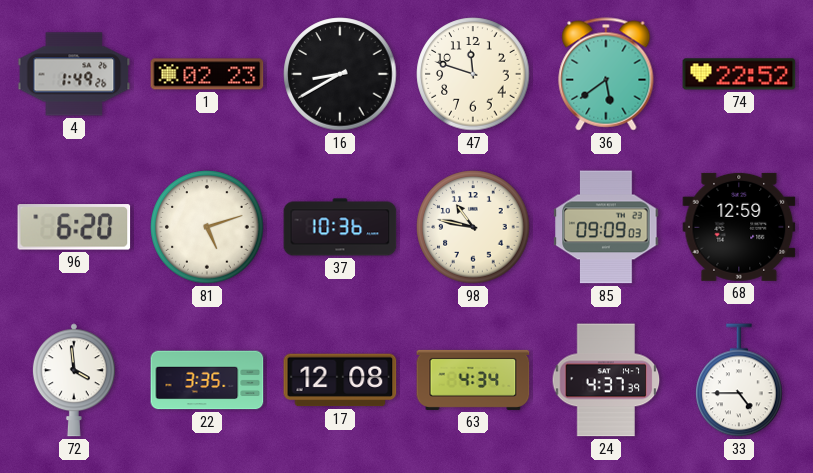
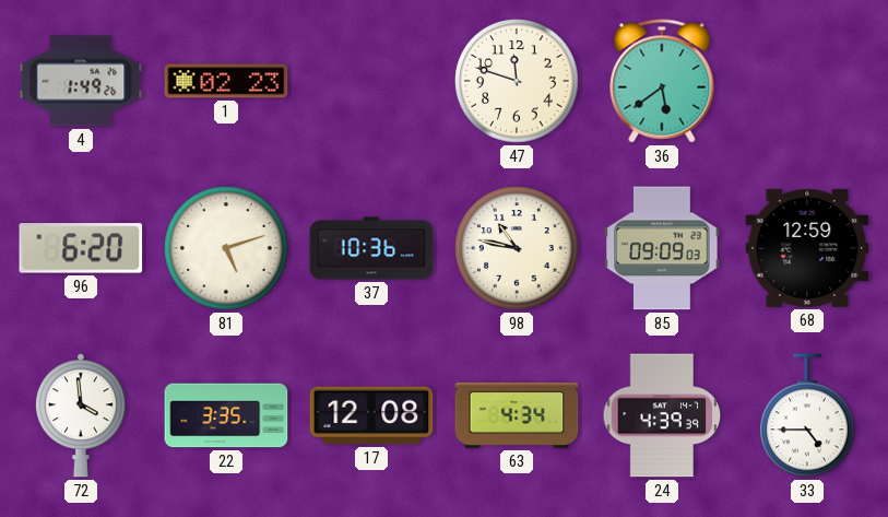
16: 8:40 -> none (340, 74)
74: 22:52 -> none (739, 74)
24: 4:37 -> 4:39 (662, 415)
